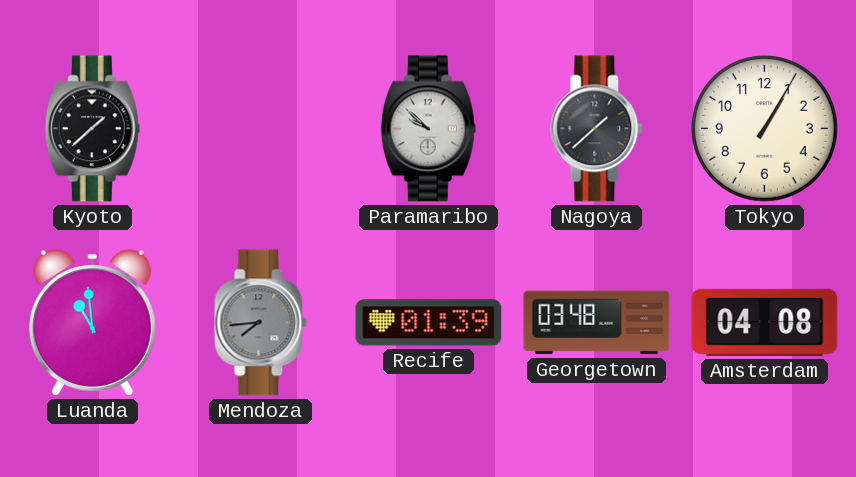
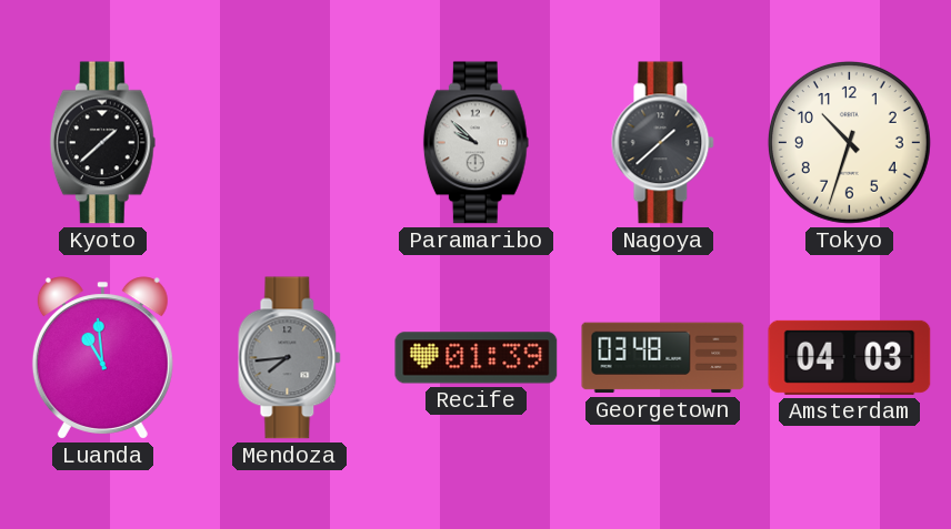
Tokyo: 1:05 -> 10:33 (849, 142)
Amsterdam: 04:08 -> 04:03 (850, 357)
